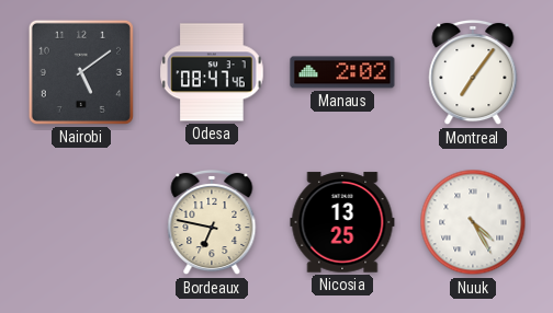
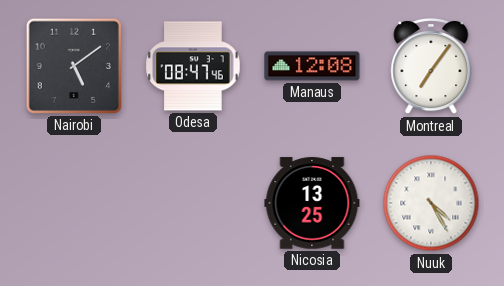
Manaus: 2:02 -> 12:08 (312, 66)
Bordeaux: 6:47 -> none (212, 222)
